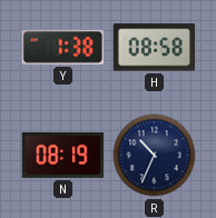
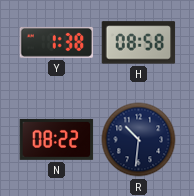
N: 08:19 -> 08:22 (57, 139)
R: 10:34 -> 10:31 (139, 140)
